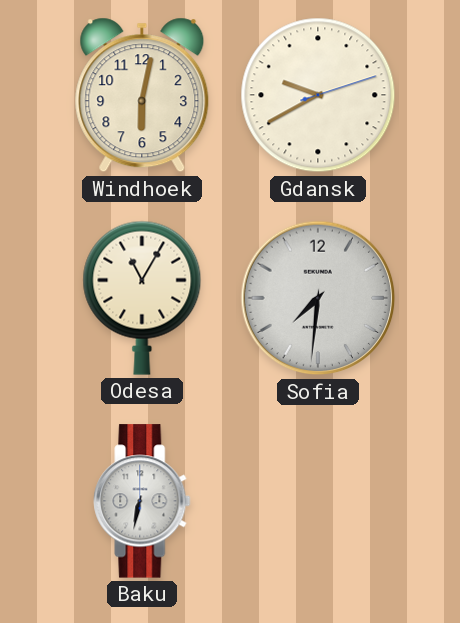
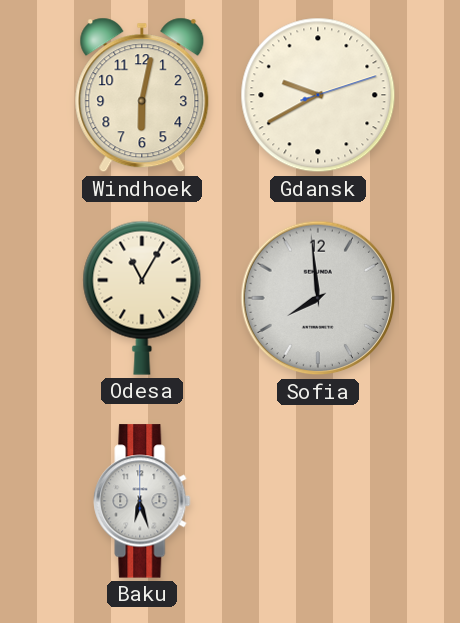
Sofia: 7:31 -> 7:59 (318, 298)
Baku: 6:32 -> 6:27 (142, 501)
